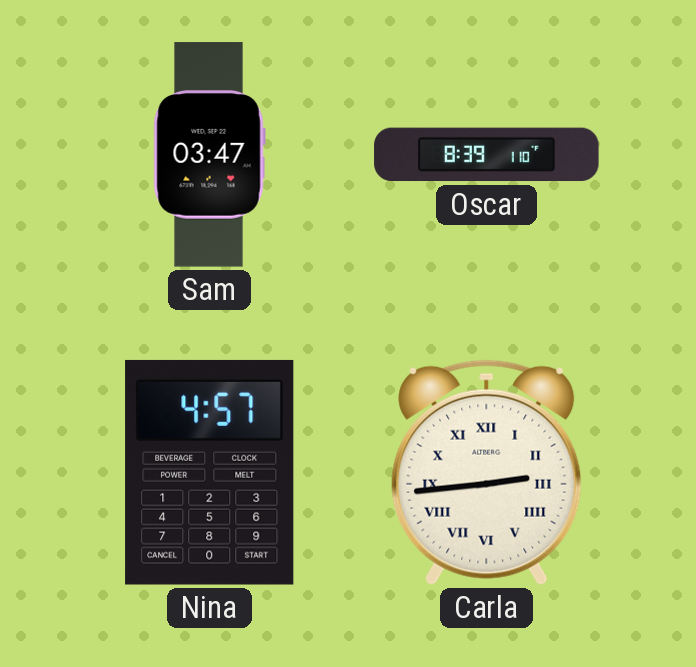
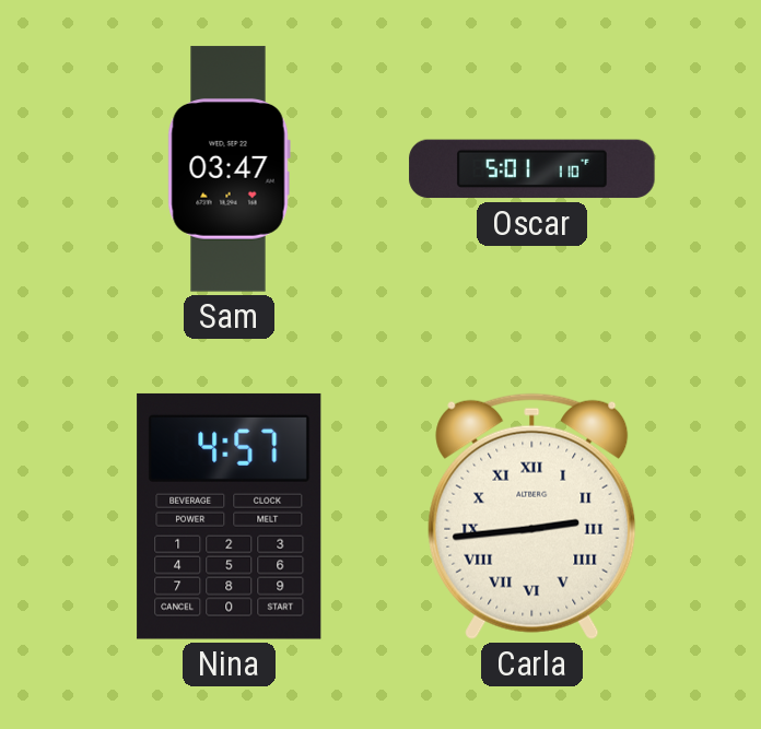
Oscar: 8:39 -> 5:01 (532, 169)
